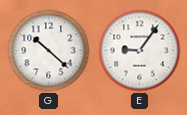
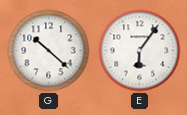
E: 9:06 -> 6:06 (140, 51)
